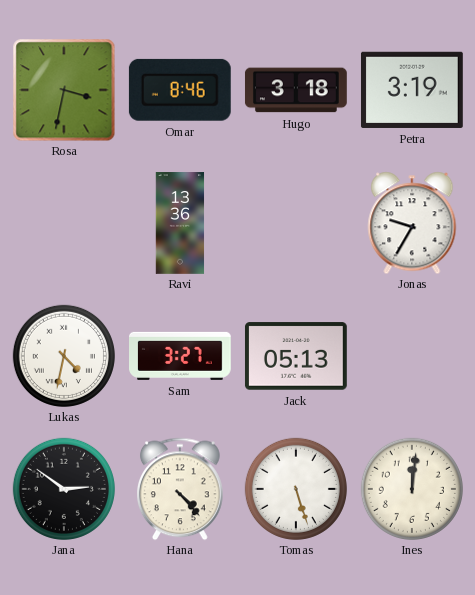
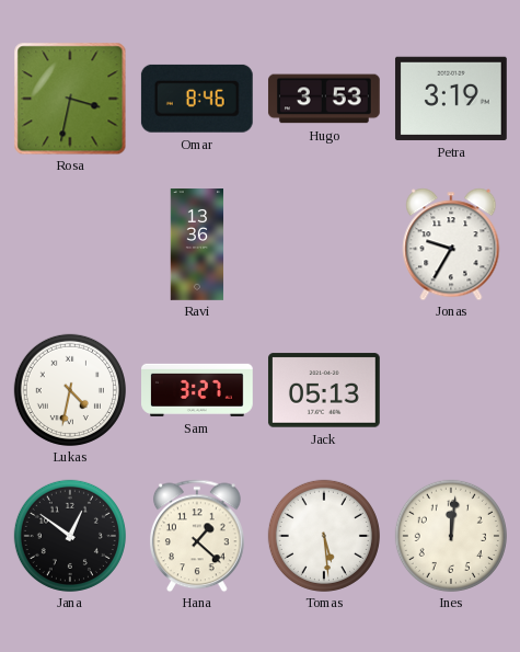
Hugo: 3:18 -> 3:53 (324, 99)
Jana: 2:51 -> 12:51 (70, 536)
Hana: 4:23 -> 1:22 (198, 536)
Tomas: 5:27 -> 5:29 (324, 536)
